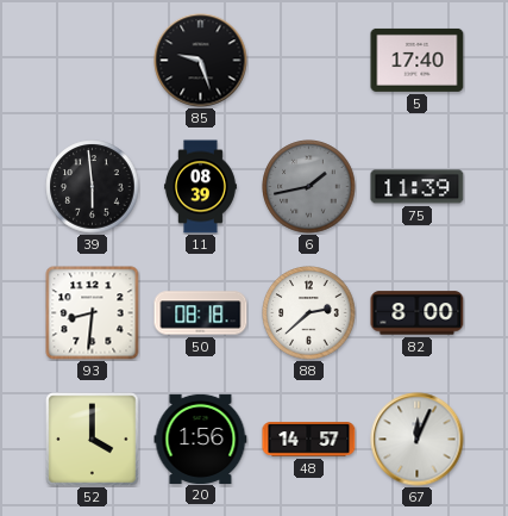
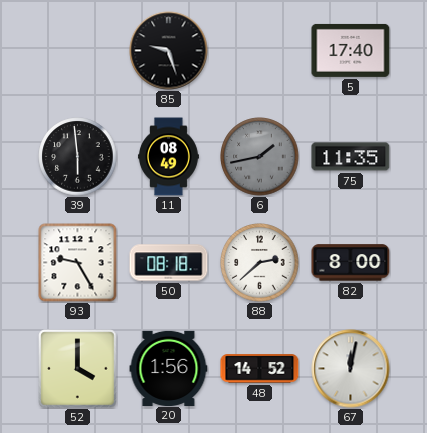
11: 08:39 -> 08:49 (168, 157)
75: 11:39 -> 11:35 (351, 157)
93: 8:31 -> 9:25 (78, 263)
48: 14:57 -> 14:52 (260, 369)
67: 12:04 -> 12:02 (351, 369)
